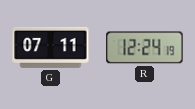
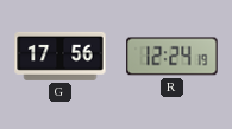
G: 07:11 -> 17:56 (61, 56)
